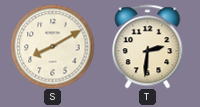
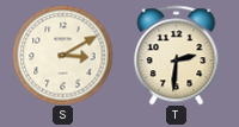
S: 8:10 -> 3:10 (62, 55)
